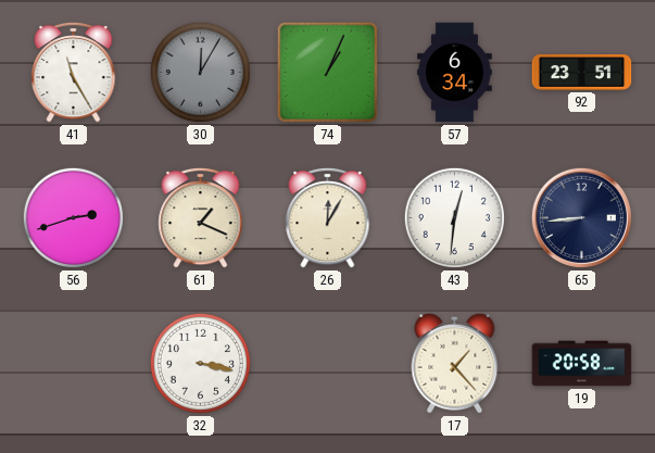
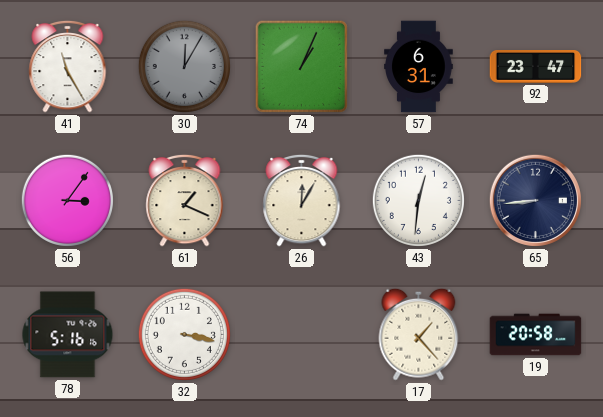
57: 6:34 -> 6:31 (419, 67)
92: 23:51 -> 23:47 (536, 67)
56: 2:42 -> 3:06 (67, 200)
78: none -> 5:16 (68, 335)
